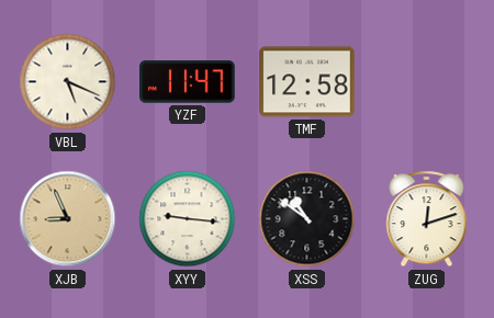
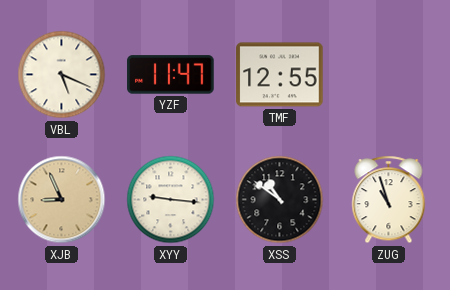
TMF: 12:58 -> 12:55 (280, 75)
ZUG: 12:12 -> 10:57 (389, 200)
